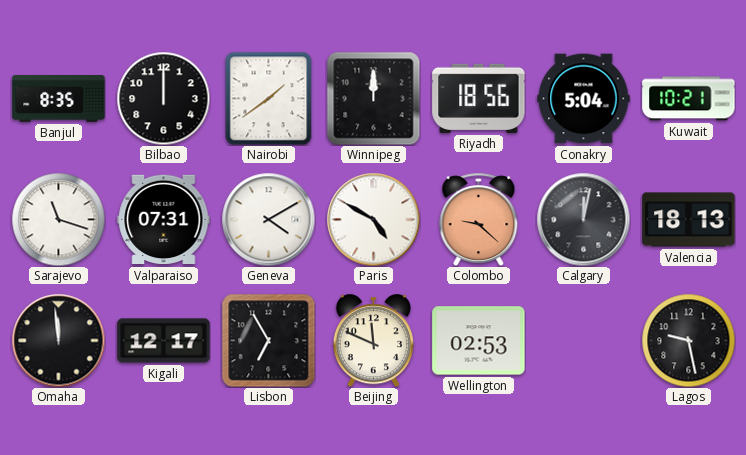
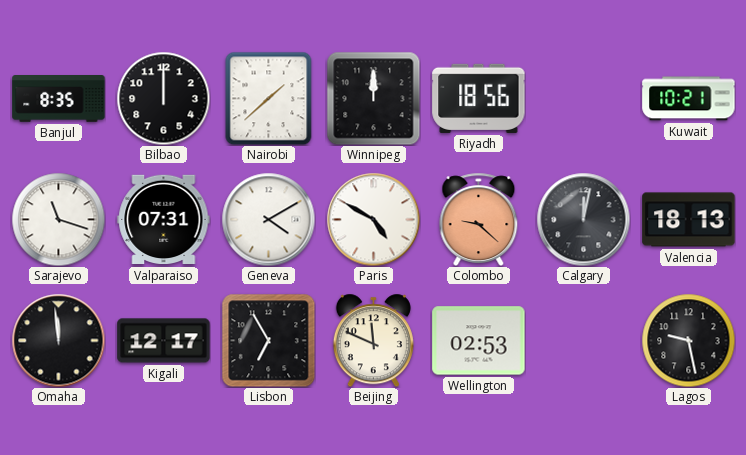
Nairobi: 1:39 -> 1:38 (269, 98)
Conakry: 5:04 -> none (584, 99)
